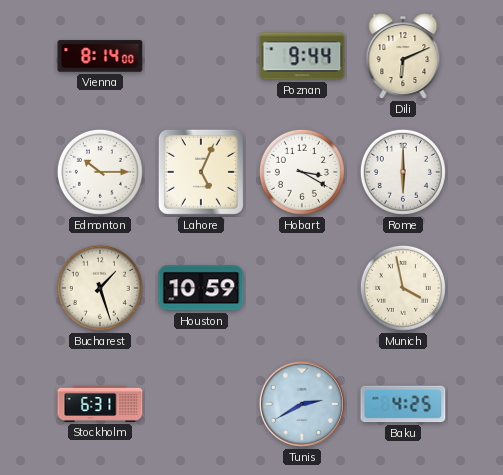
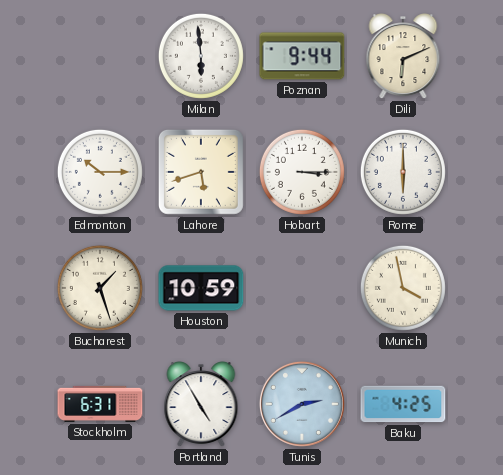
Vienna: 8:14 -> none (100, 56)
Milan: none -> 5:59 (201, 56)
Lahore: 5:04 -> 5:42 (201, 172)
Hobart: 3:20 -> 3:15 (302, 172)
Portland: none -> 4:55 (201, 405)
